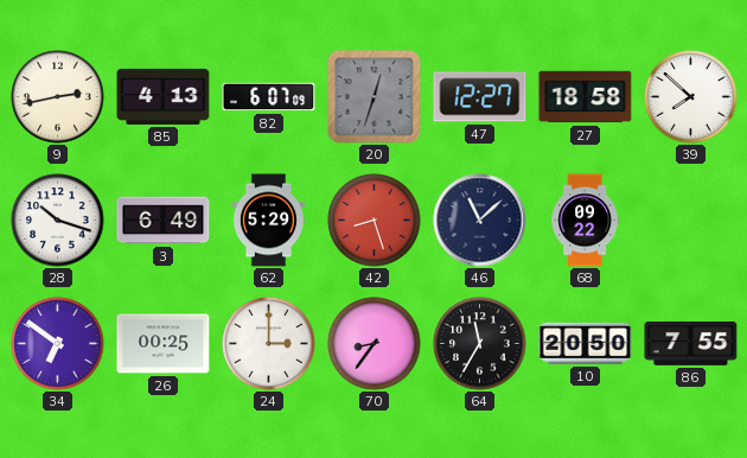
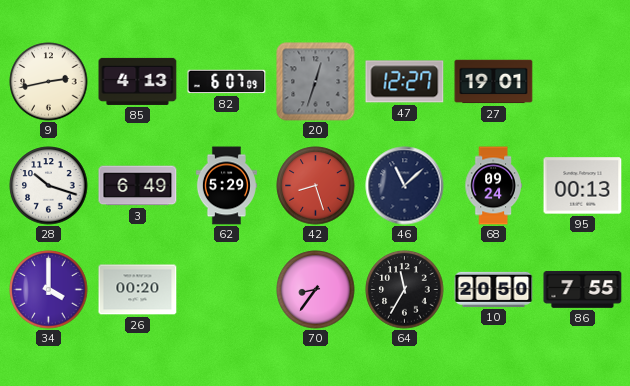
27: 18:58 -> 19:01 (494, 82)
39: 7:52 -> none (691, 97)
68: 09:22 -> 09:24 (493, 186)
95: none -> 00:13 (583, 186)
34: 6:51 -> 4:00 (49, 290)
26: 00:25 -> 00:20 (138, 290)
24: 3:00 -> none (269, 344)
